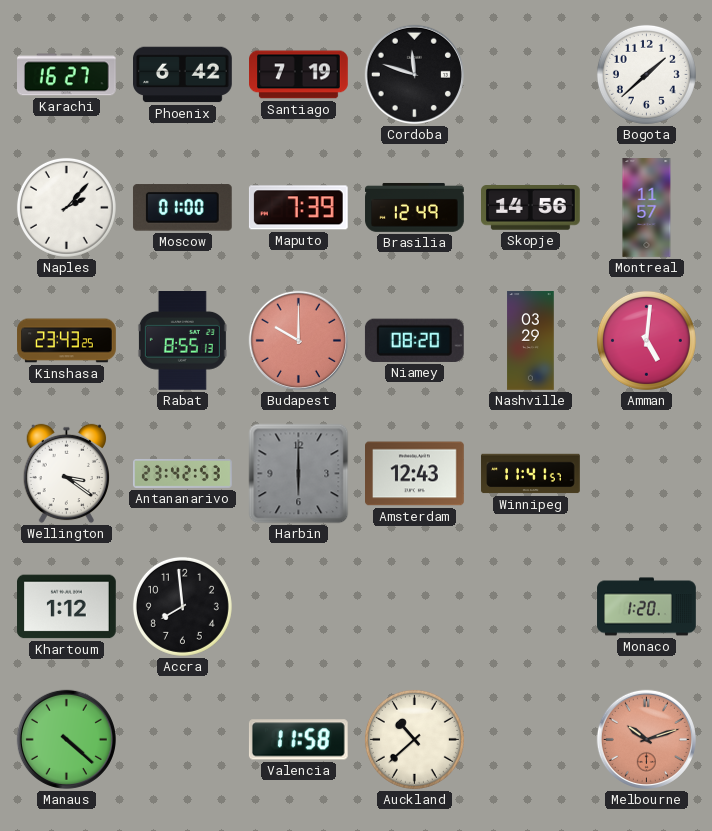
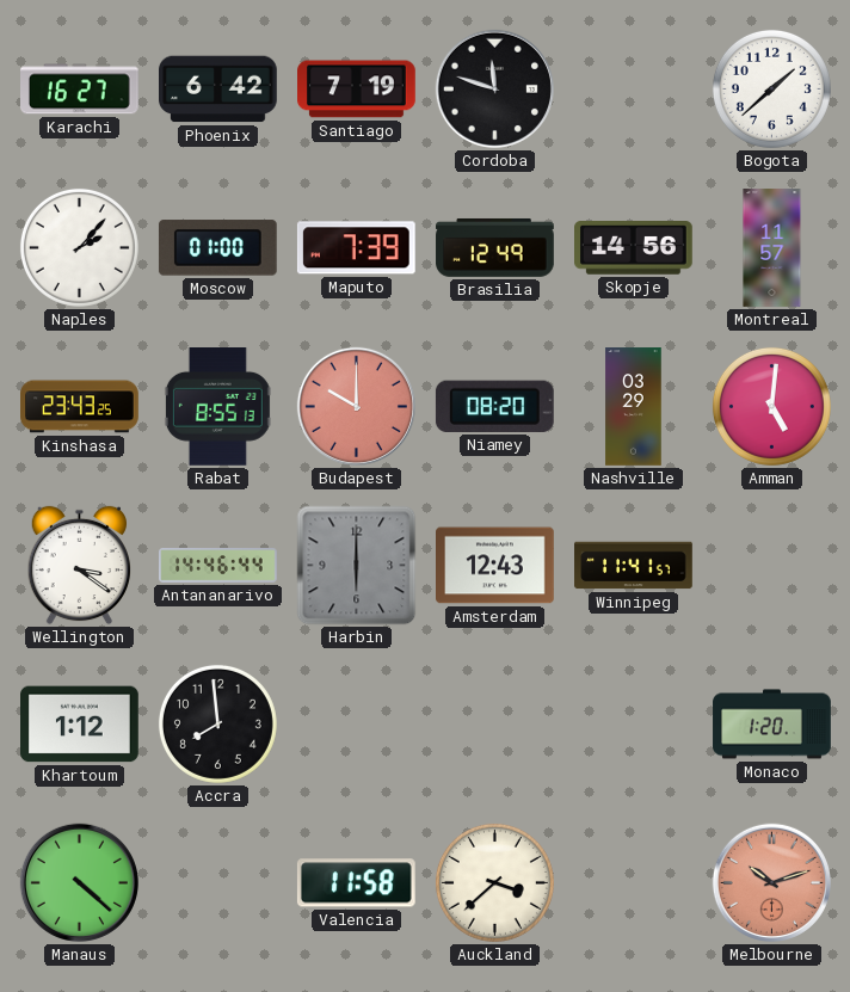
Antananarivo: 23:42 -> 14:46 (218, 566)
Auckland: 10:38 -> 3:38 (494, 882)
